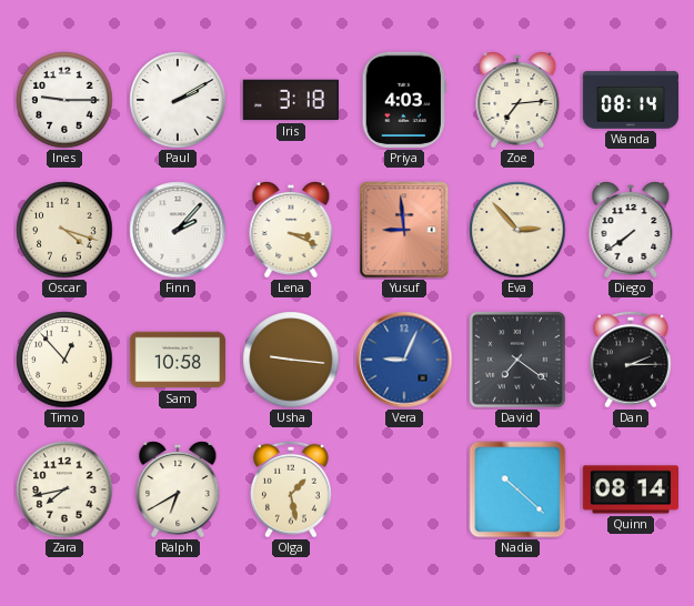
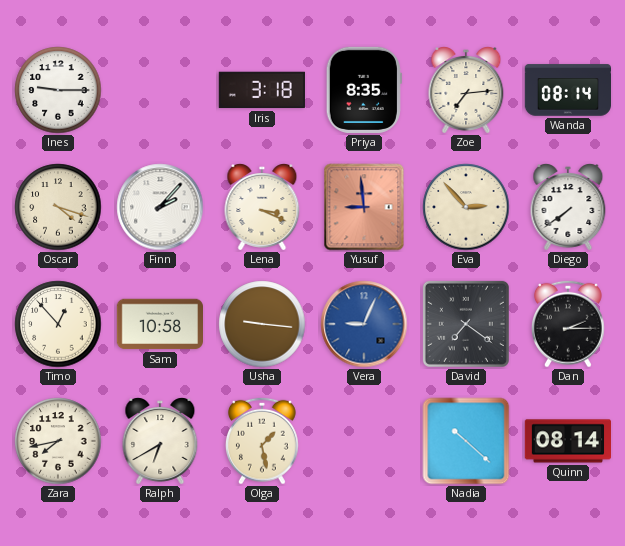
Paul: 2:10 -> none (178, 100)
Priya: 4:03 -> 8:35 (364, 90)
